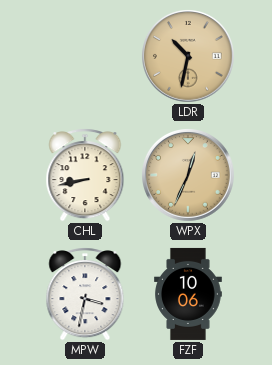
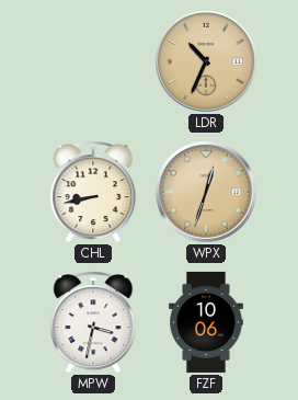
LDR: 10:32 -> 10:34 (207, 62)
WPX: 12:34 -> 12:33 (207, 193)
